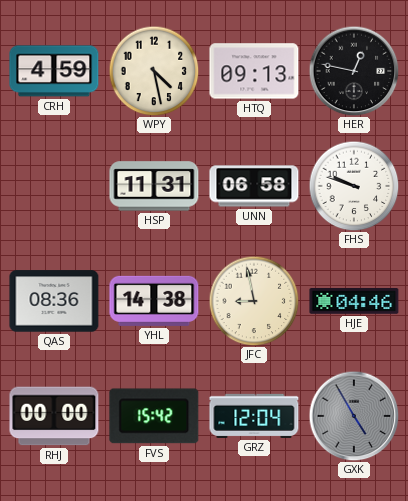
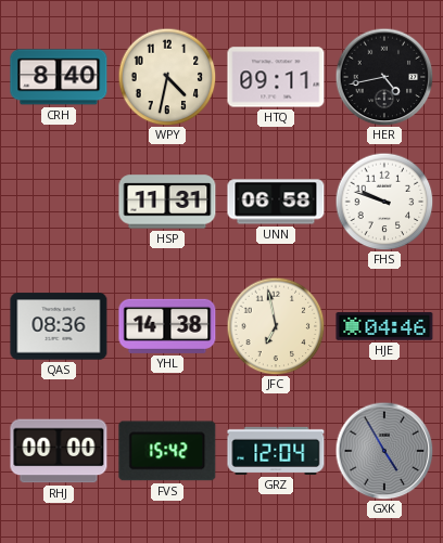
CRH: 4:59 -> 8:40 (59, 77)
WPY: 4:28 -> 4:32 (167, 77)
HTQ: 09:13 -> 09:11 (276, 77)
HER: 12:47 -> 4:43 (384, 77)
JFC: 8:58 -> 6:58 (276, 326)
